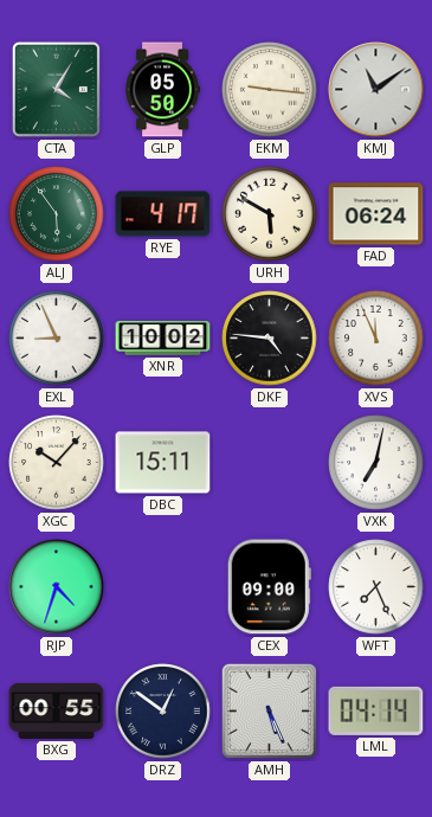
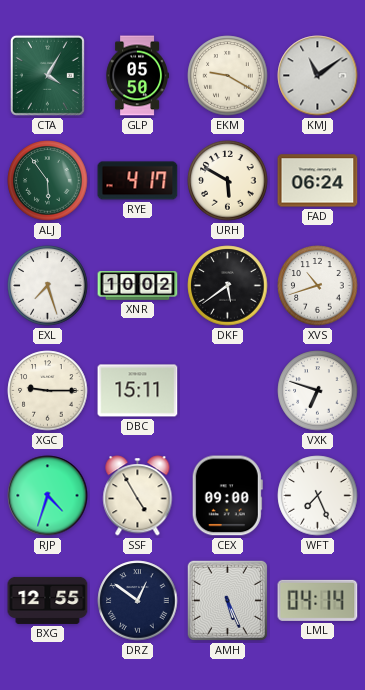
EKM: 9:16 -> 9:20 (228, 76)
EXL: 8:56 -> 7:27 (48, 286)
DKF: 4:46 -> 5:39 (228, 286)
XVS: 11:56 -> 10:42 (318, 286)
XGC: 10:07 -> 9:15 (48, 391)
VXK: 7:02 -> 6:48 (318, 391)
SSF: none -> 4:55 (138, 496)
BXG: 00:55 -> 12:55 (48, 600)
